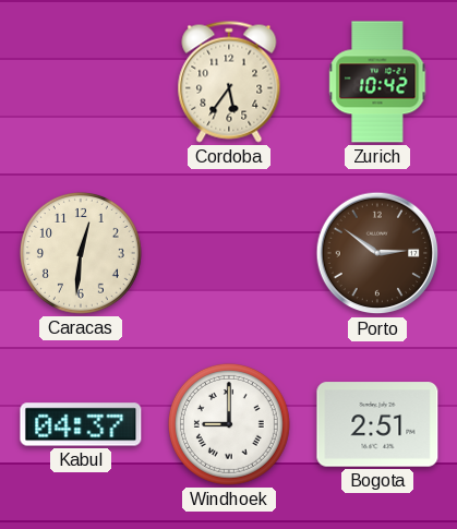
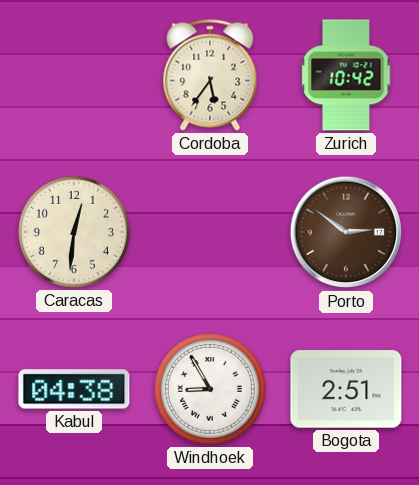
Kabul: 04:37 -> 04:38 (74, 389)
Windhoek: 9:00 -> 8:55 (210, 389)
